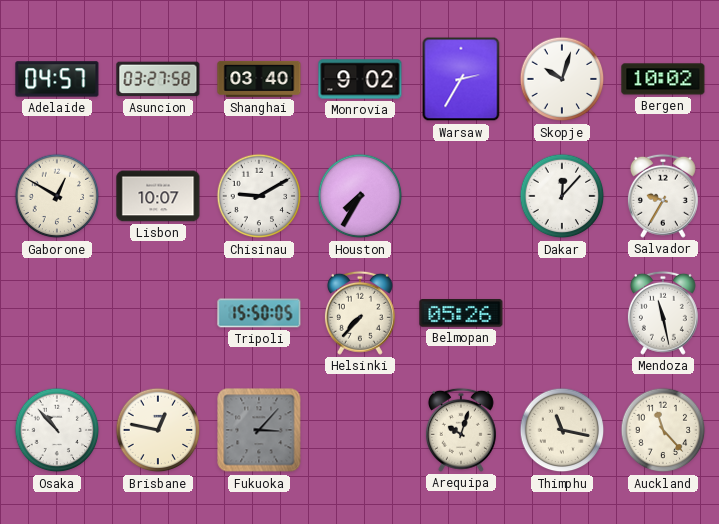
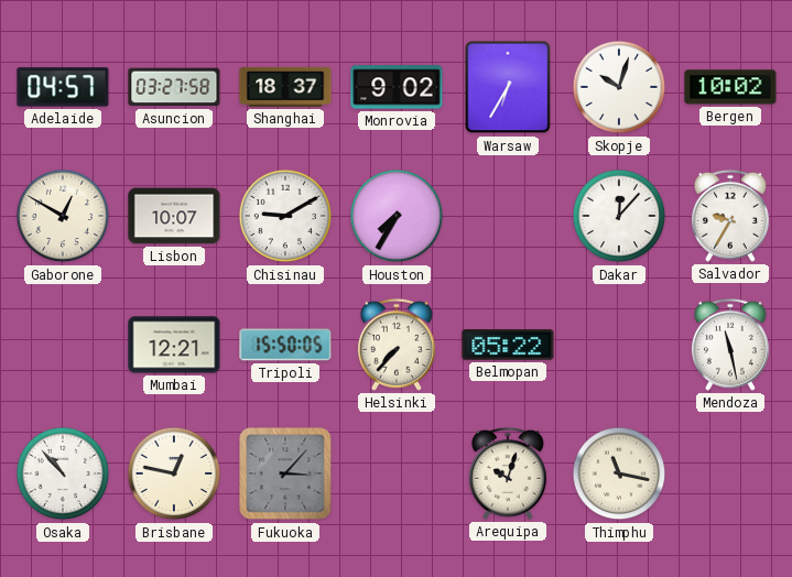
Shanghai: 03:40 -> 18:37 (285, 87)
Warsaw: 2:35 -> 6:35 (508, 87)
Mumbai: none -> 12:21 (174, 345)
Belmopan: 05:26 -> 05:22 (508, 345)
Auckland: 11:23 -> none (663, 430)
